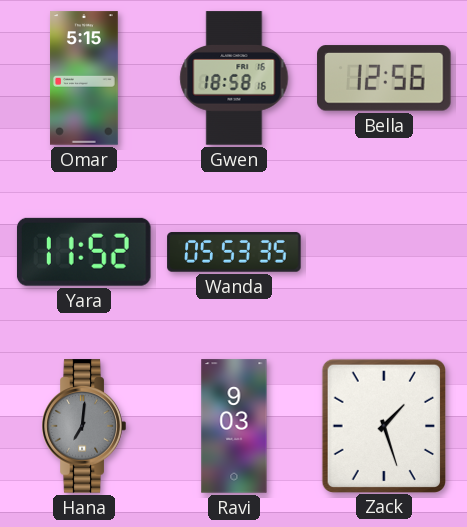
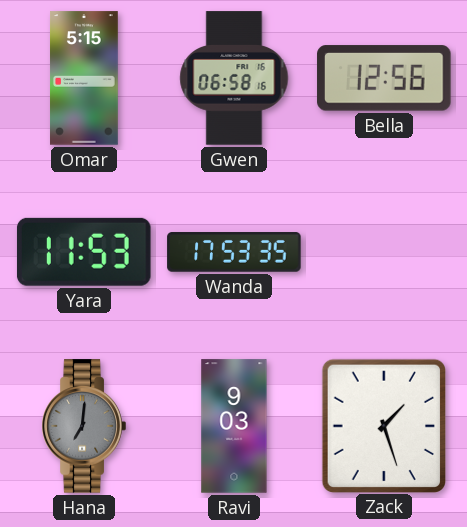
Gwen: 18:58 -> 06:58 (234, 78)
Yara: 11:52 -> 11:53 (84, 252)
Wanda: 05:53 -> 17:53 (234, 252)
